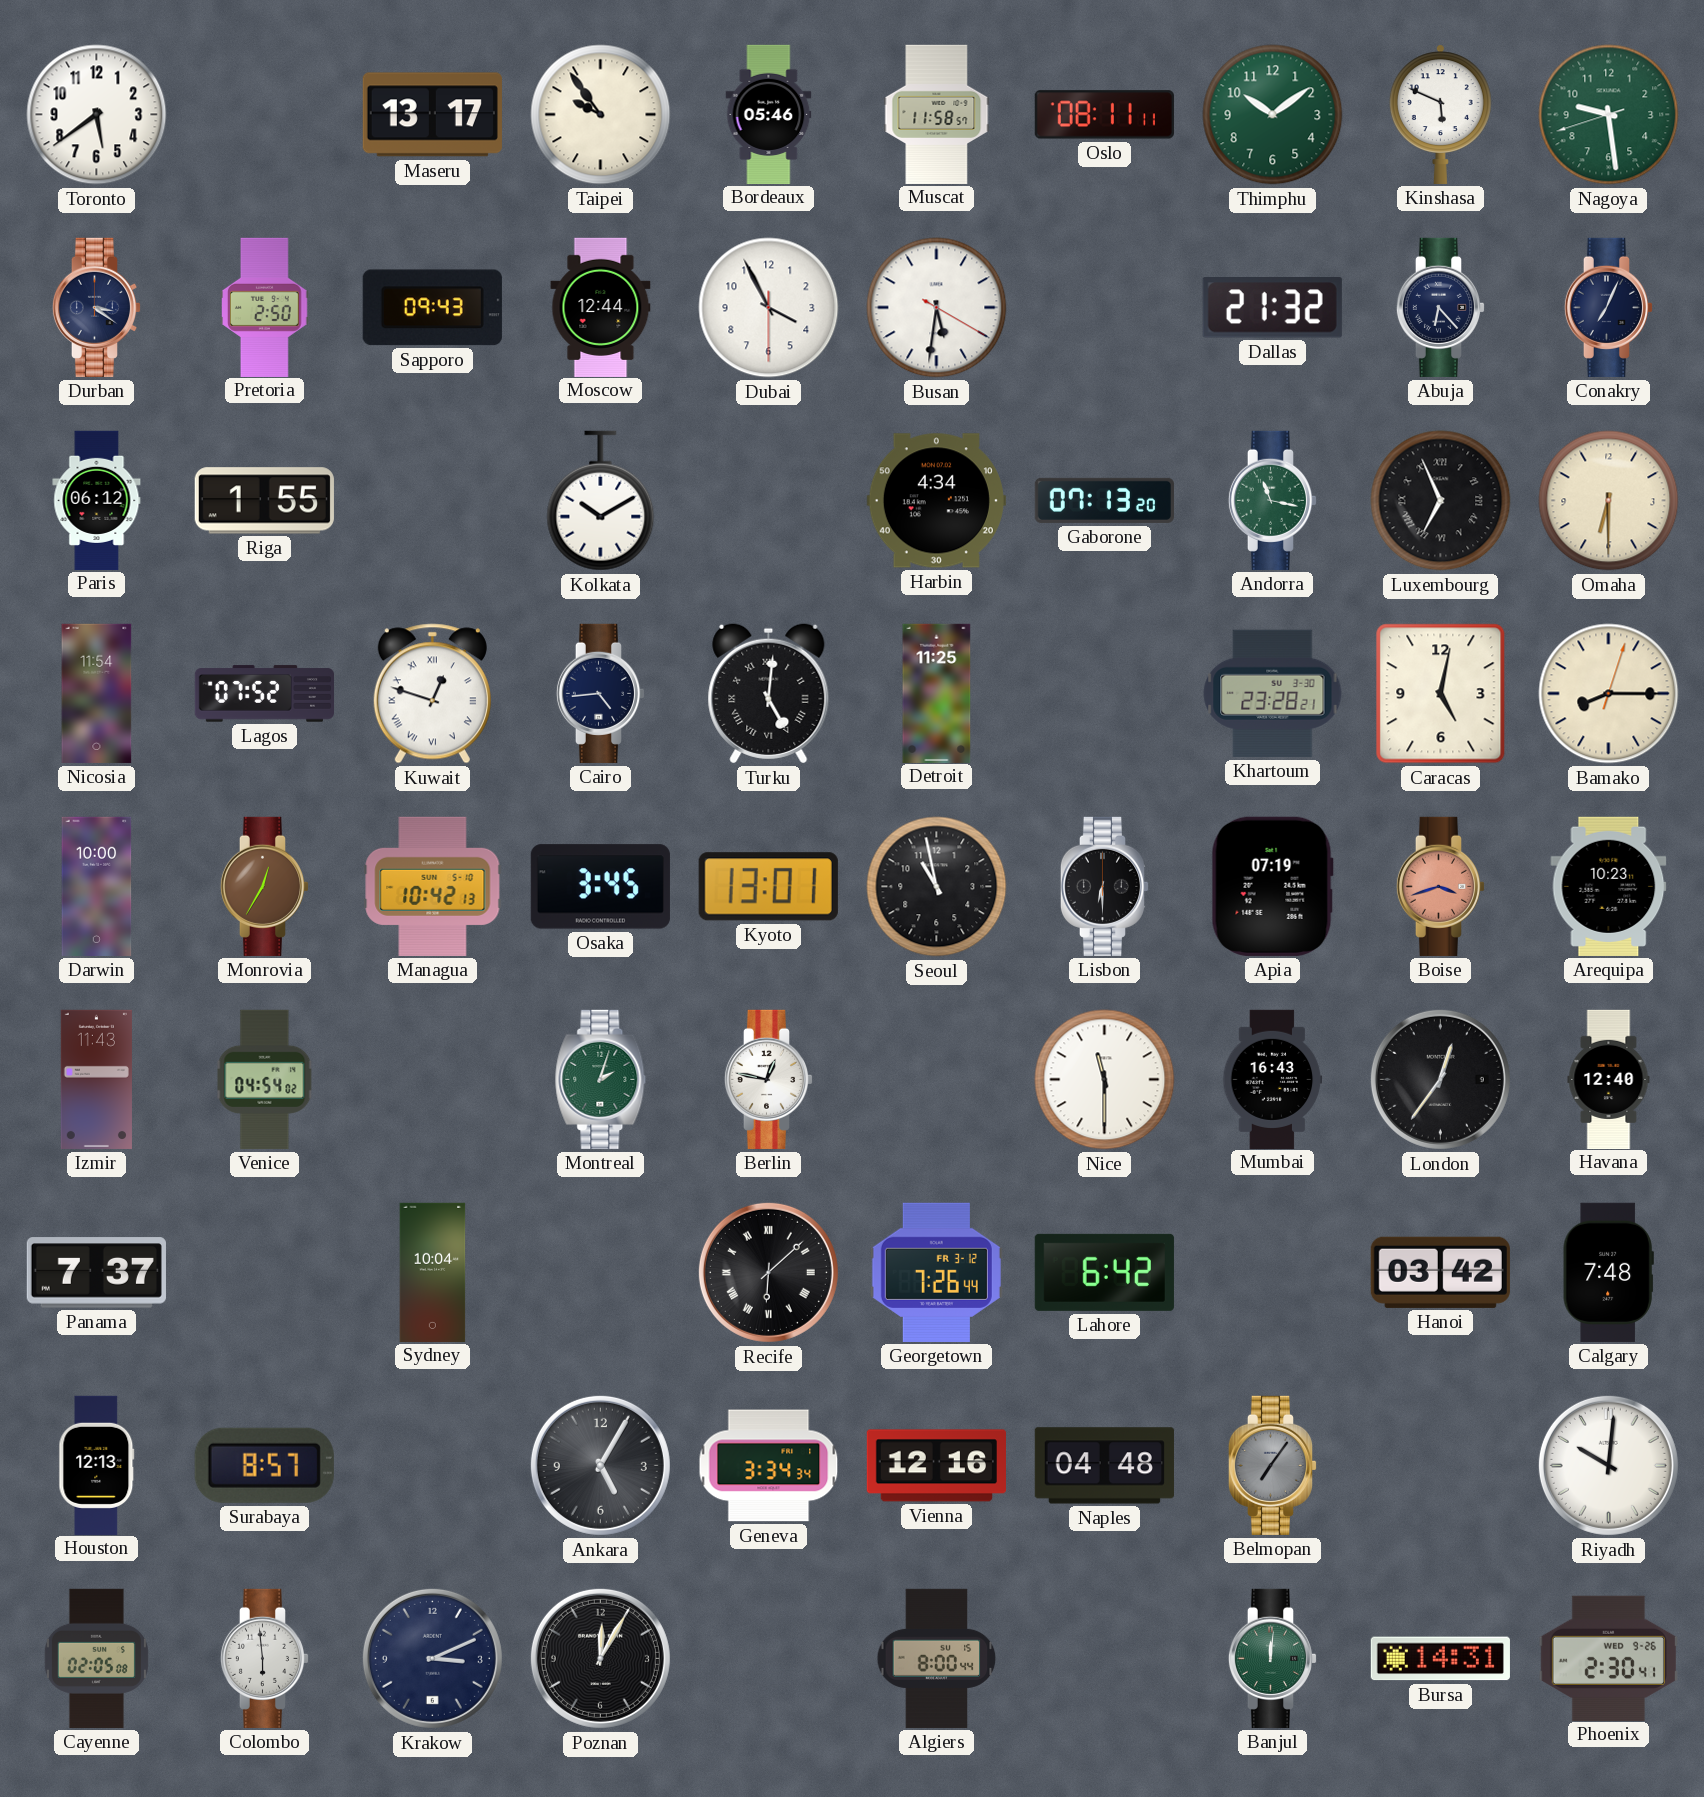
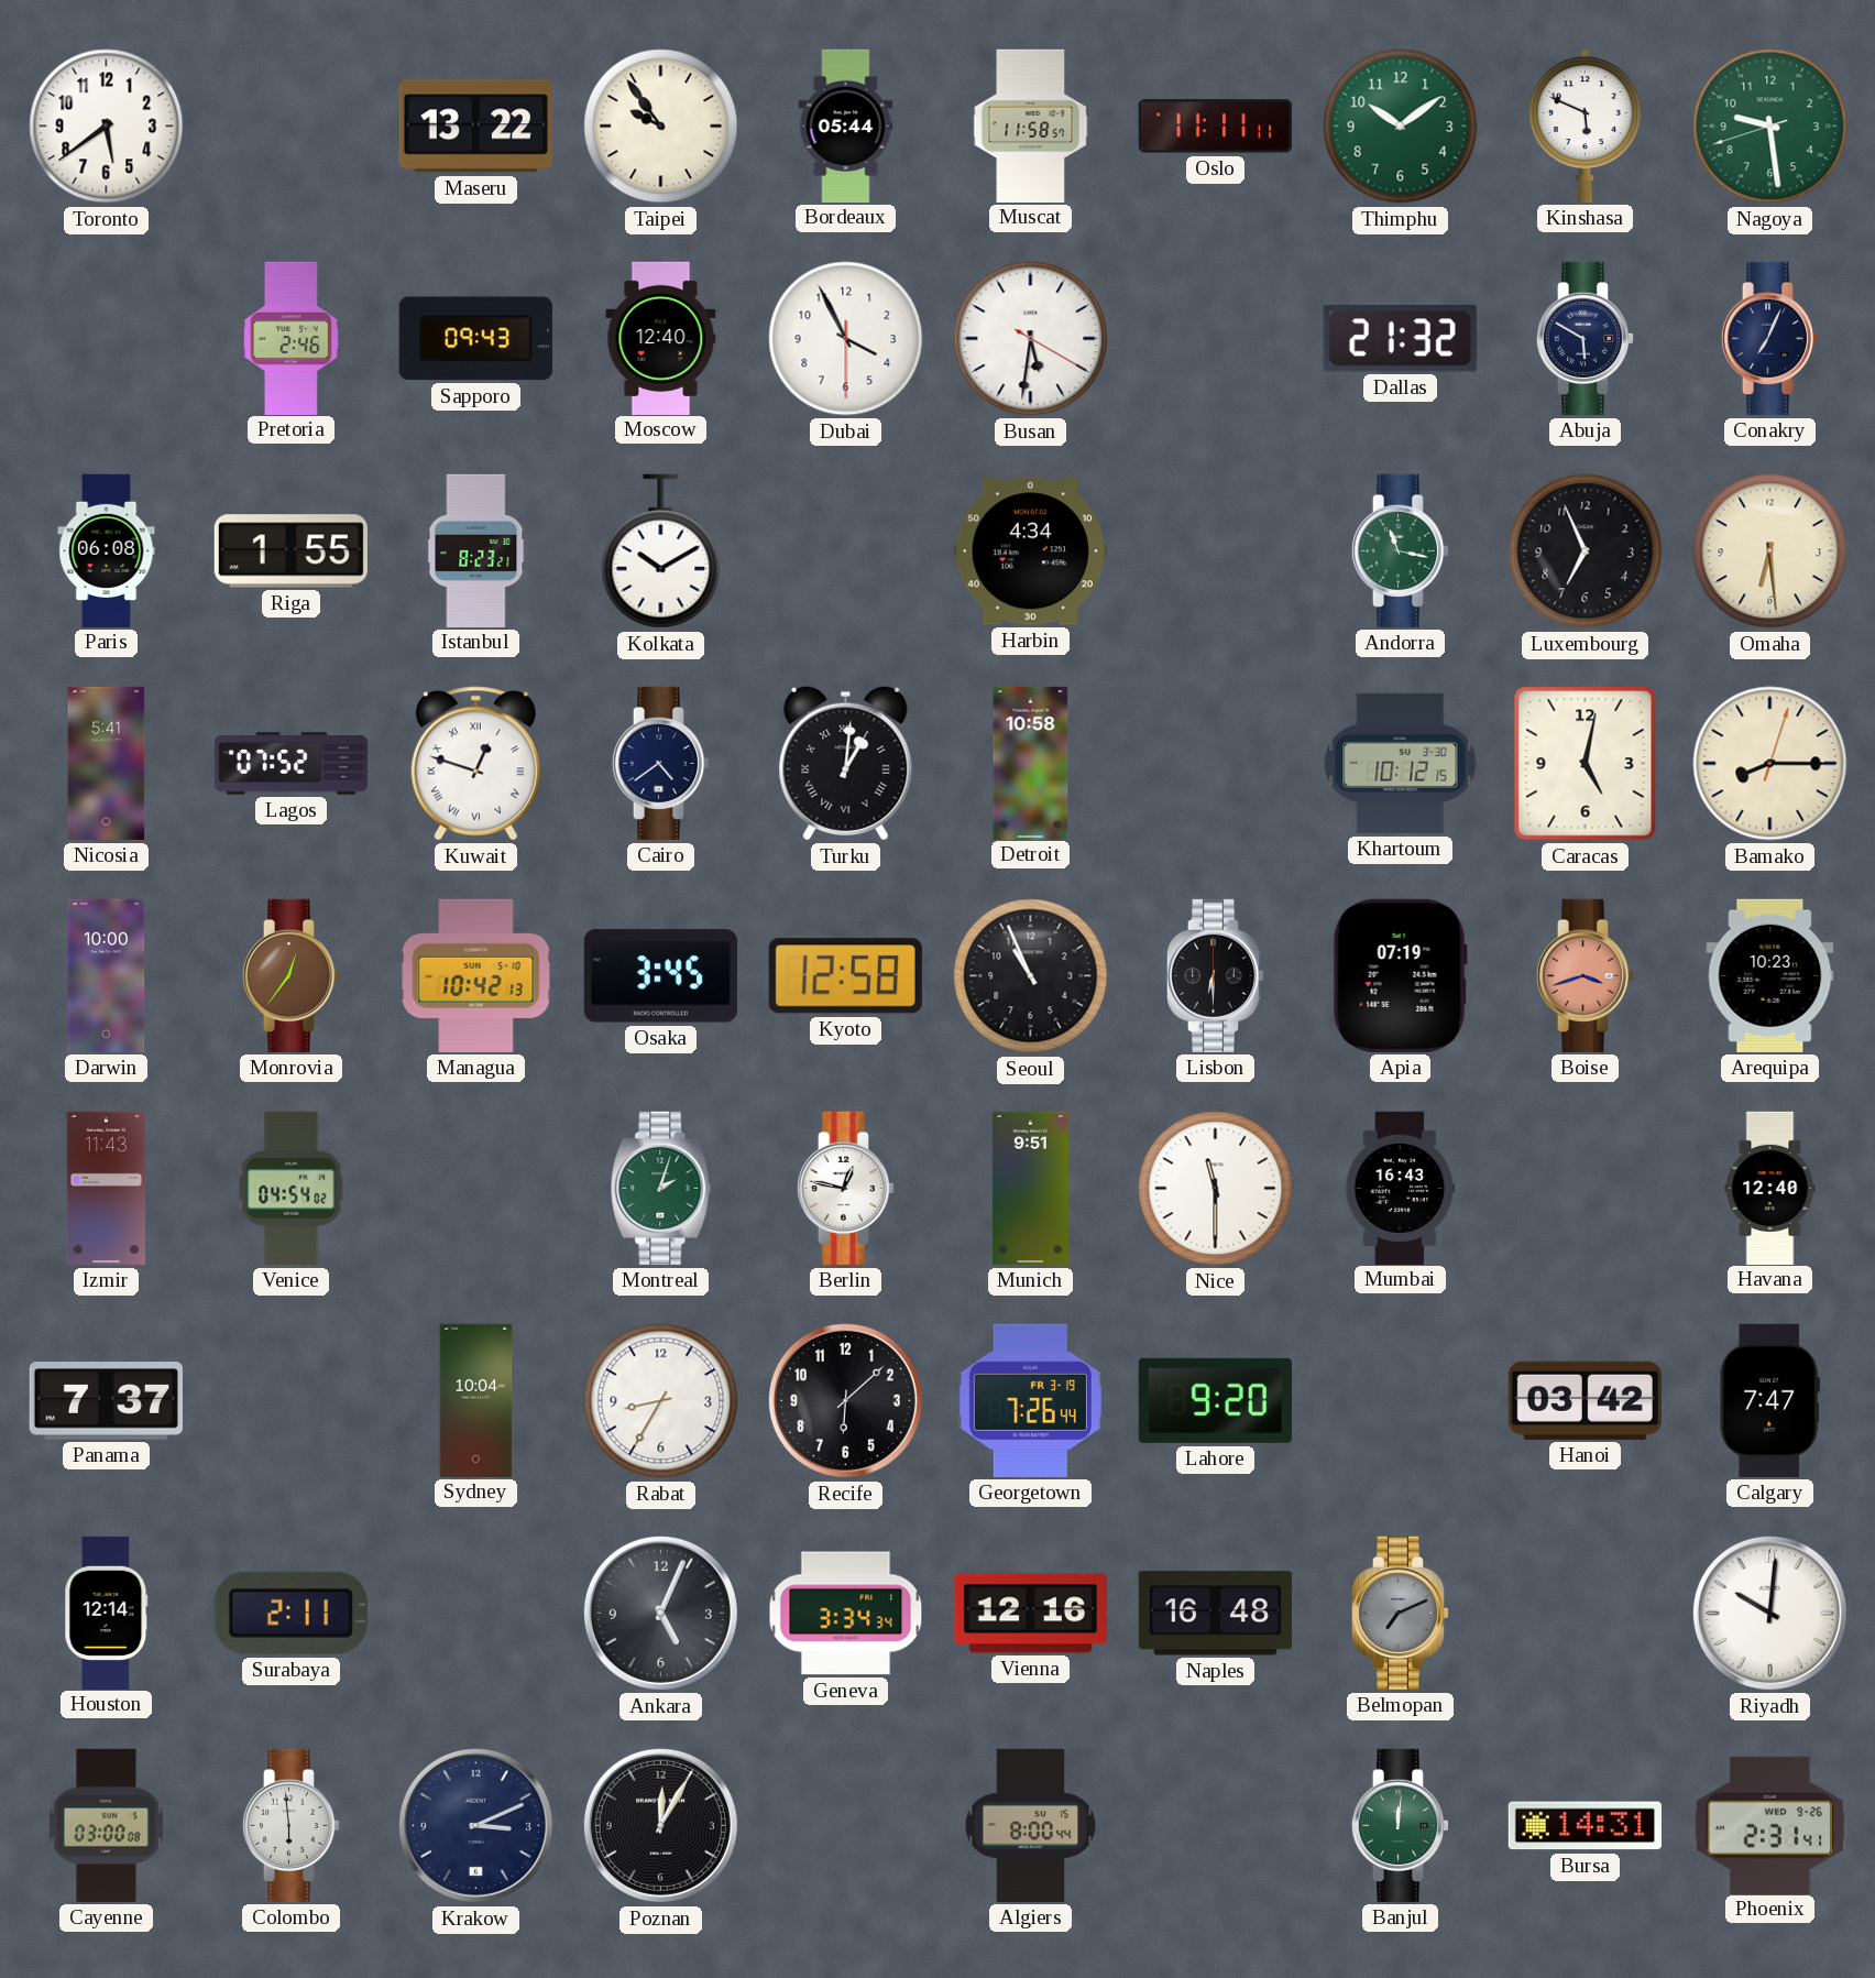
Maseru: 13:17 -> 13:22 (475, 127)
Bordeaux: 05:46 -> 05:44 (846, 125)
Oslo: 08:11 -> 11:11 (1215, 127)
Durban: 3:21 -> none (97, 307)
Pretoria: 2:50 -> 2:46 (292, 338)
Moscow: 12:44 -> 12:40 (661, 338)
Abuja: 6:23 -> 5:50 (1586, 338)
Paris: 06:12 -> 06:08 (107, 550)
Istanbul: none -> 8:23 (476, 550)
Gaborone: 07:13 -> none (1104, 500)
Luxembourg numerals: Roman -> Arabic (1586, 551)
Omaha: 6:30 -> 6:29 (1770, 551)
Nicosia: 11:54 -> 5:41 (107, 763)
Cairo: 4:44 -> 4:39 (661, 763)
Turku: 5:01 -> 1:01 (846, 764)
Detroit: 11:25 -> 10:58 (1031, 763)
Khartoum: 23:28 -> 10:12 (1401, 763)
Monrovia: 12:35 -> 12:36 (292, 975)
Kyoto: 13:01 -> 12:58 (845, 976)
Seoul: 10:58 -> 10:56 (1031, 976)
Munich: none -> 9:51 (1030, 1188)
London: 12:36 -> none (1440, 1079)
Rabat: none -> 8:35 (661, 1401)
Recife numerals: Roman -> Arabic (845, 1400)
Georgetown date: FR 3-12 -> FR 3-19 (1030, 1400)
Lahore: 6:42 -> 9:20 (1215, 1400)
Calgary: 7:48 -> 7:47 (1769, 1400)
Houston: 12:13 -> 12:14 (107, 1613)
Surabaya: 8:57 -> 2:11 (290, 1613)
Ankara: 5:05 -> 5:04 (660, 1613)
Naples: 04:48 -> 16:48 (1215, 1614)
Belmopan: 7:06 -> 7:11 (1401, 1613)
Cayenne: 02:05 -> 03:00 (106, 1825)
Phoenix: 2:30 -> 2:31 (1769, 1825)
